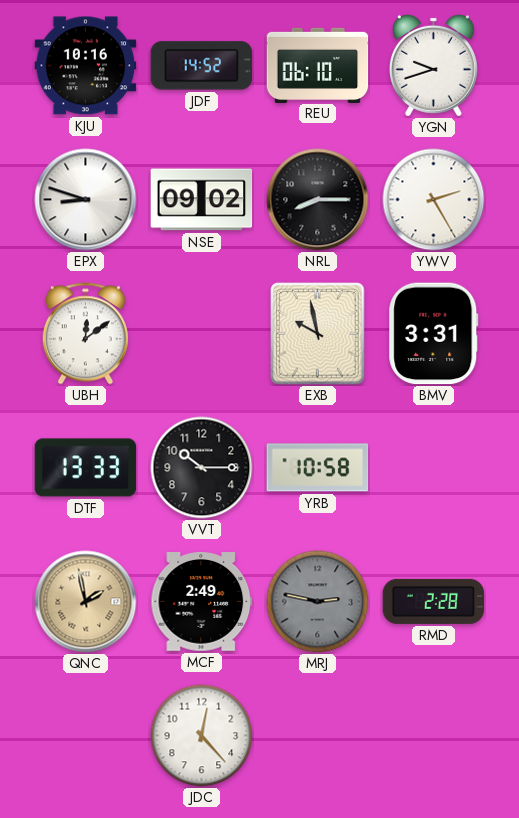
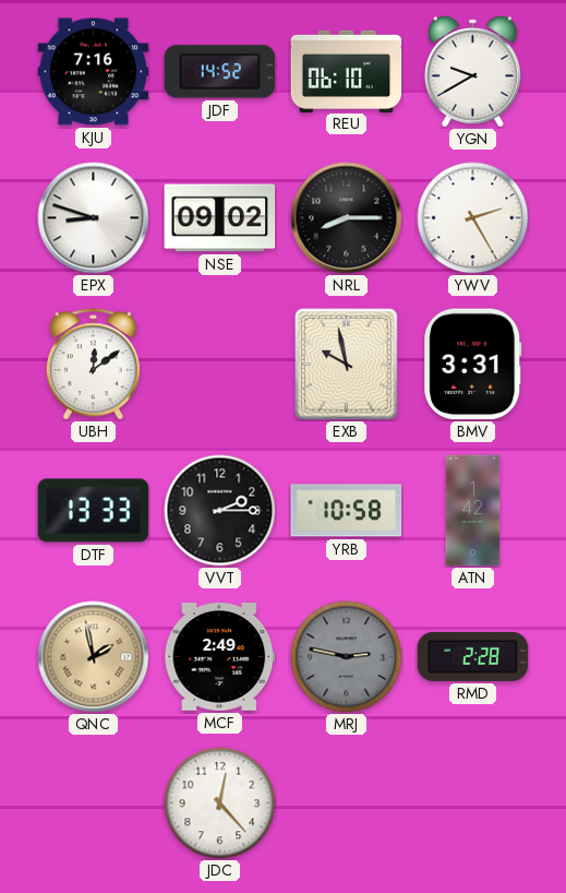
KJU: 10:16 -> 7:16 (94, 72)
YGN: 9:42 -> 9:40 (472, 71)
VVT: 10:15 -> 2:15 (220, 511)
ATN: none -> 1:42 (473, 511)
